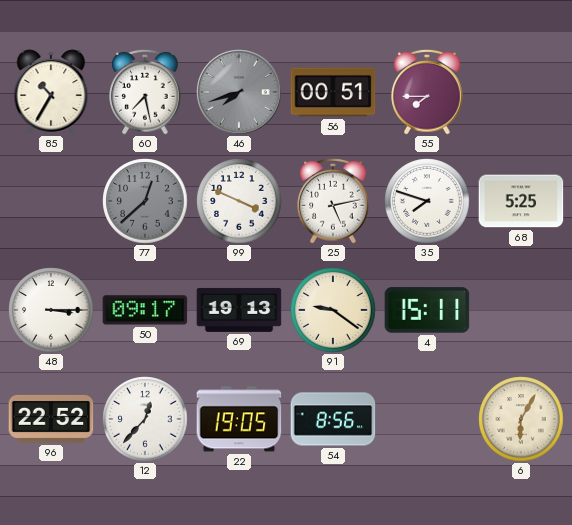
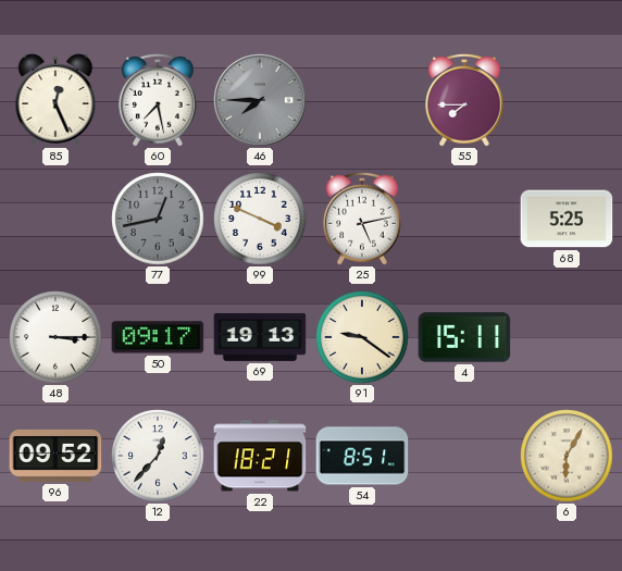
85: 10:35 -> 12:26 (55, 100)
46: 7:42 -> 7:45 (260, 100)
56: 00:51 -> none (333, 92)
77: 12:38 -> 12:43 (158, 219)
35: 7:48 -> none (427, 201)
96: 22:52 -> 09:52 (55, 456)
22: 19:05 -> 18:21 (260, 456)
54: 8:56 -> 8:51 (362, 456)
